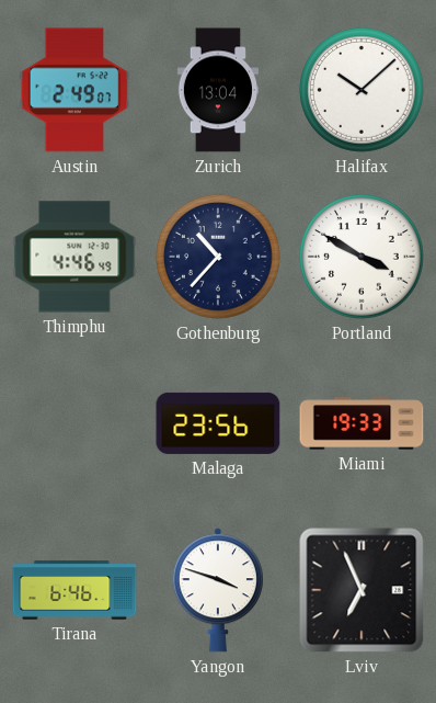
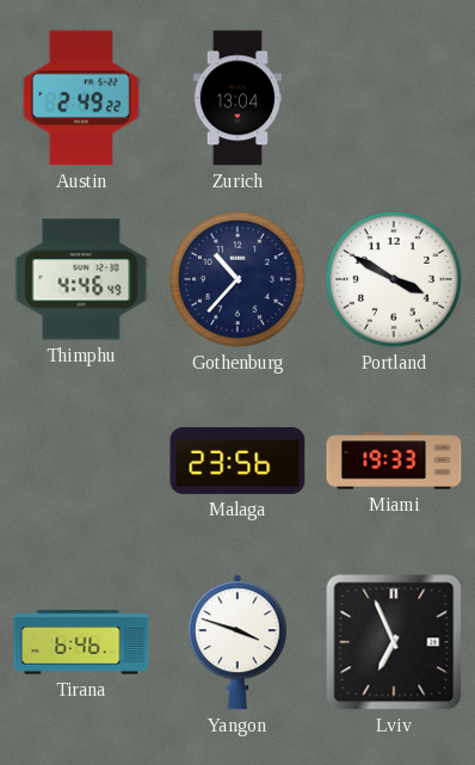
Austin: 2:49:07 -> 2:49:22 (81, 98)
Halifax: 10:08 -> none (363, 91)
